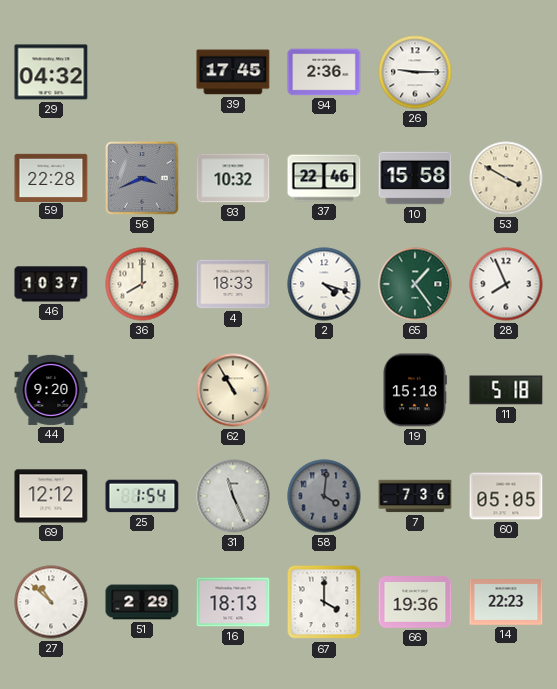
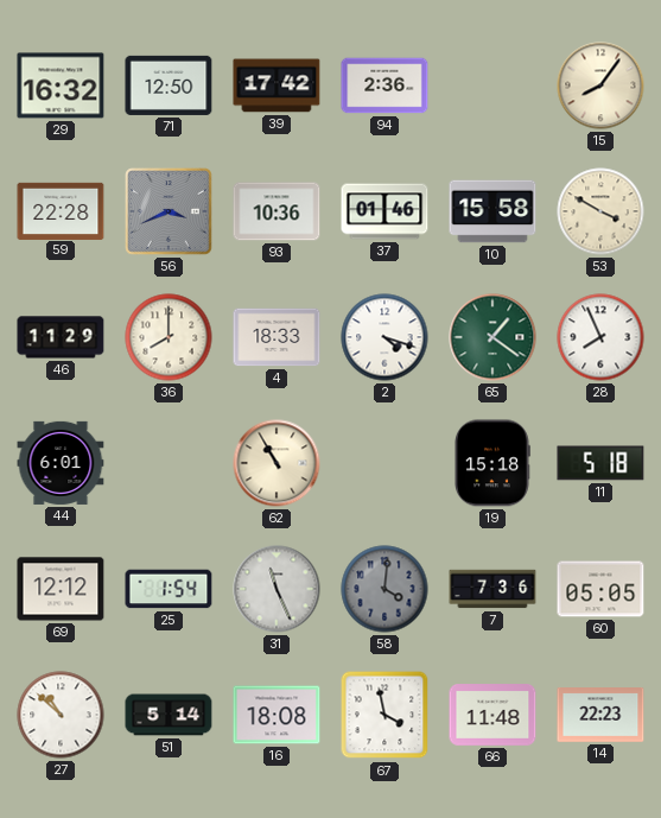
29: 04:32 -> 16:32 (61, 85)
71: none -> 12:50 (169, 85)
39: 17:45 -> 17:42 (277, 85)
26: 9:15 -> none (415, 72)
15: none -> 8:06 (600, 85)
93: 10:32 -> 10:36 (277, 211)
37: 22:46 -> 01:46 (384, 211)
46: 10:37 -> 11:29 (61, 337)
65: 1:24 -> 1:21 (492, 337)
44: 9:20 -> 6:01 (61, 463)
51: 2:29 -> 5:14 (169, 715)
16: 18:13 -> 18:08 (277, 715)
67: 4:00 -> 3:58 (384, 715)
66: 19:36 -> 11:48 (492, 715)
